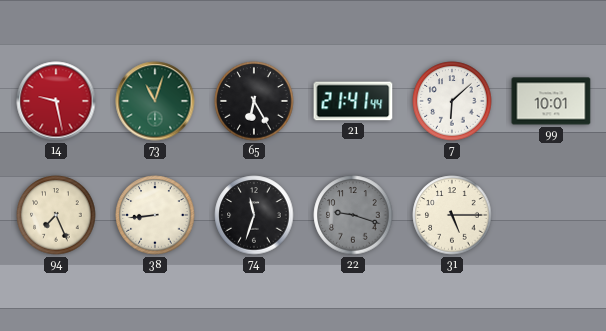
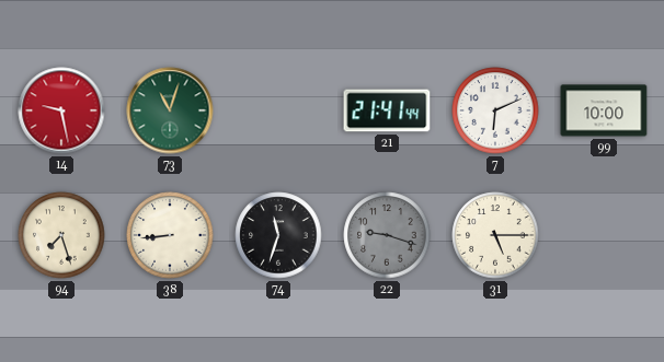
65: 6:25 -> none (254, 101)
7: 6:08 -> 6:11 (495, 110)
99: 10:01 -> 10:00 (604, 110)
94: 7:26 -> 7:27 (61, 235)
